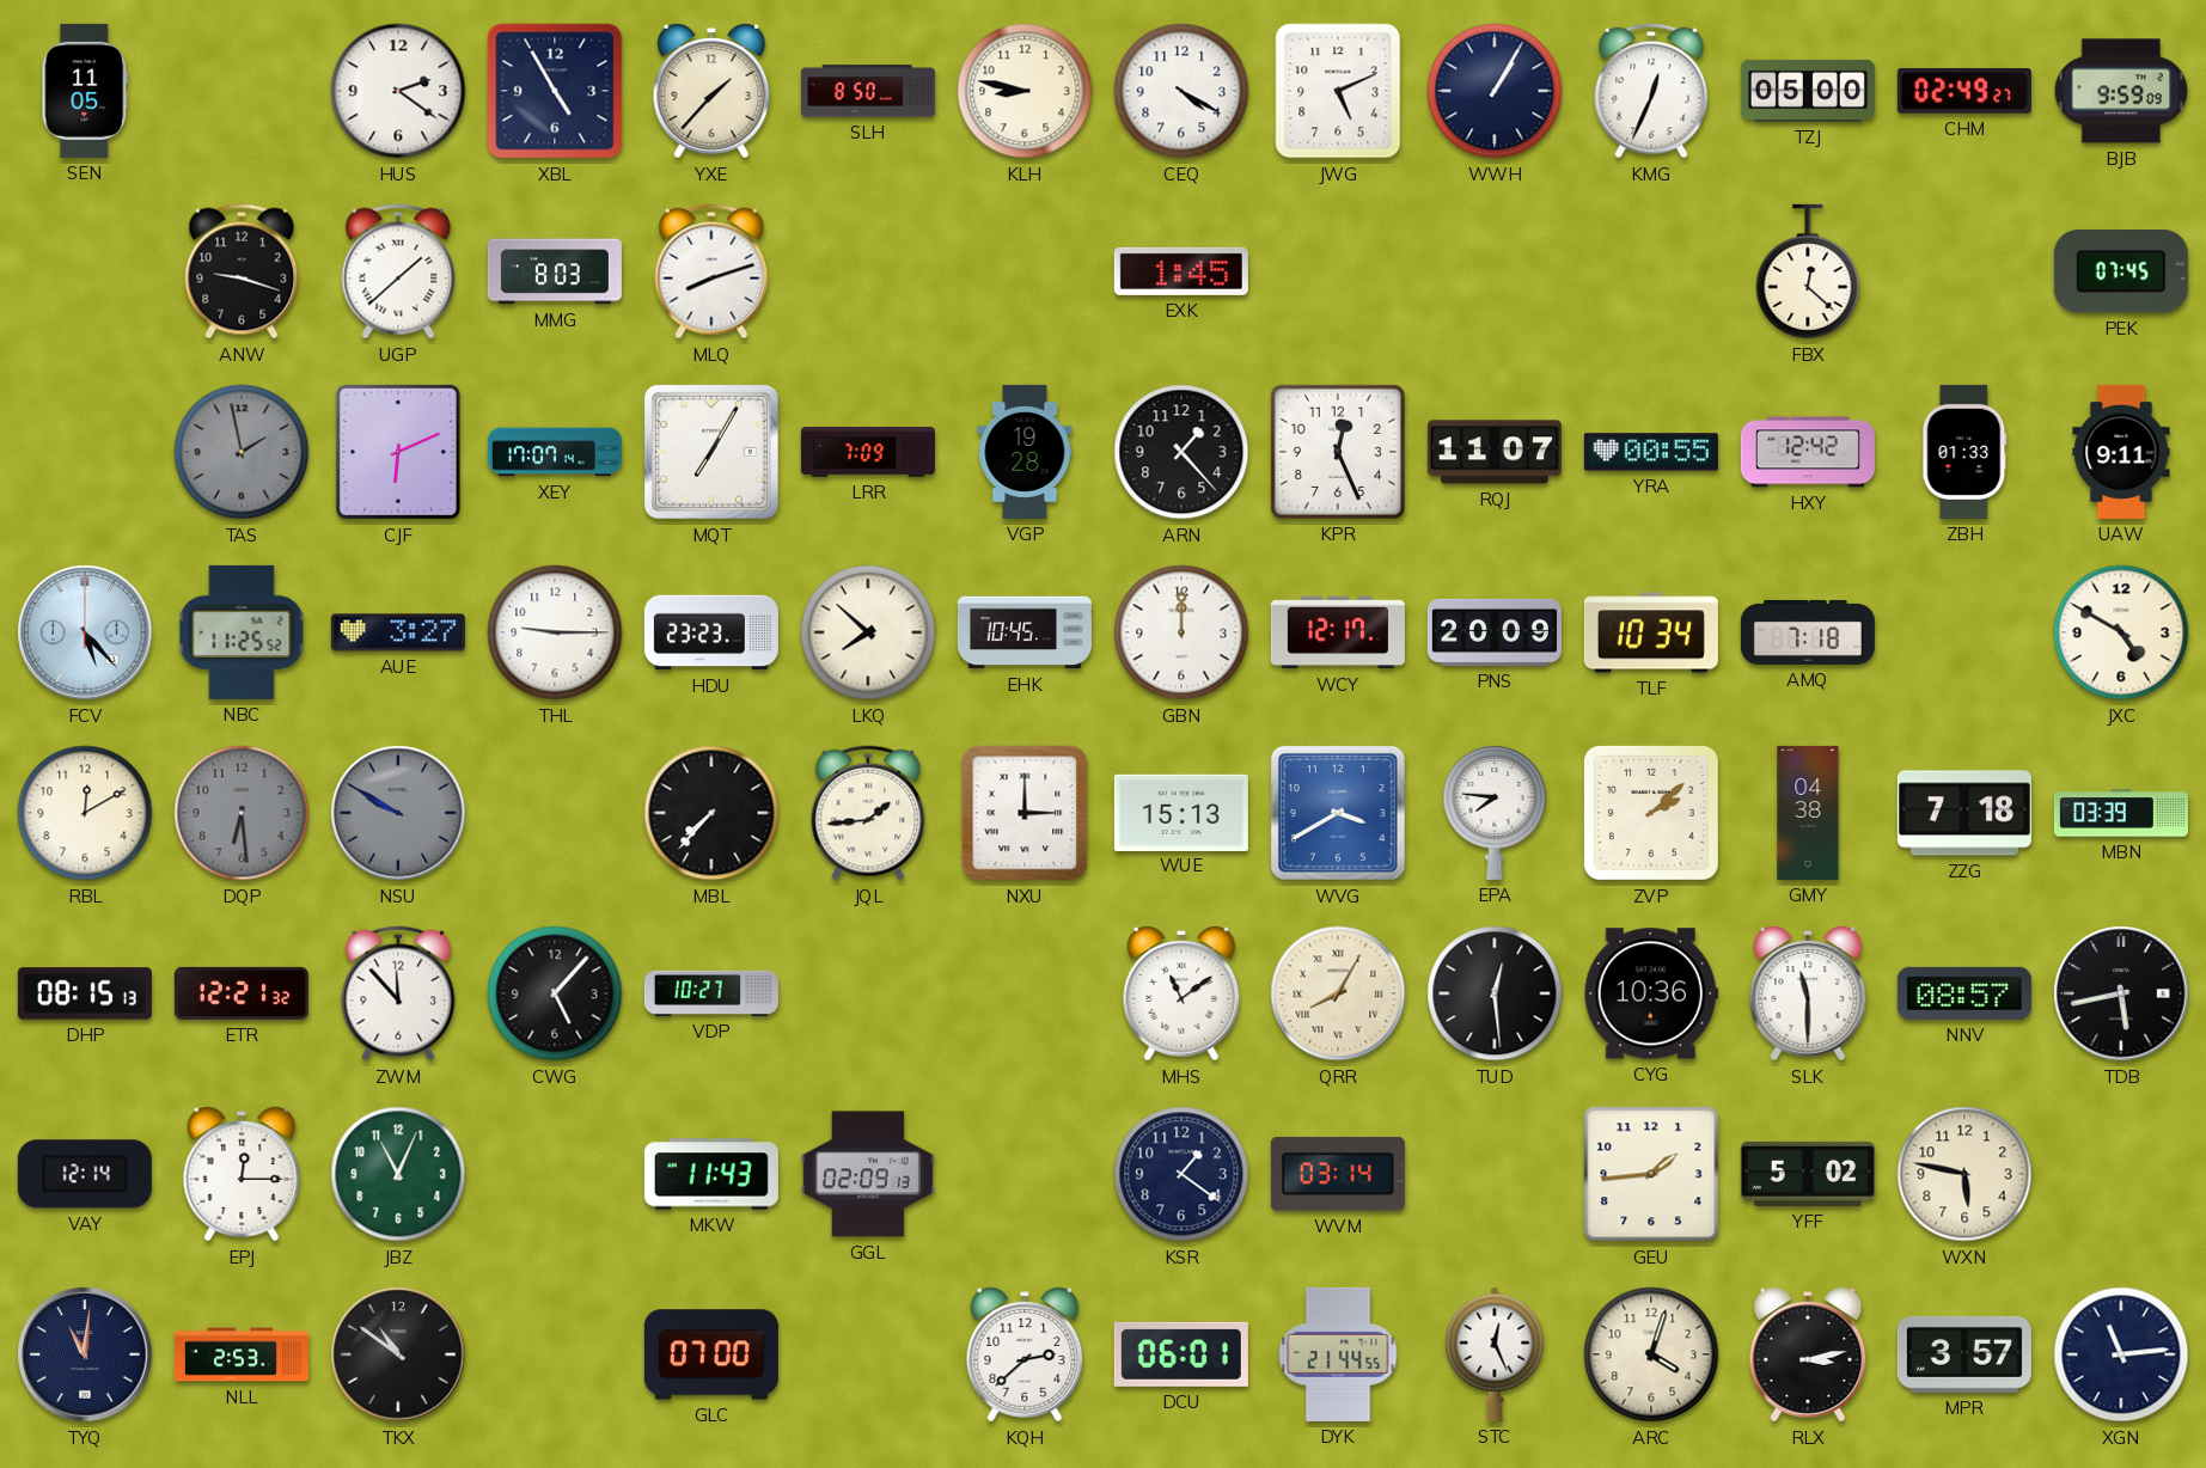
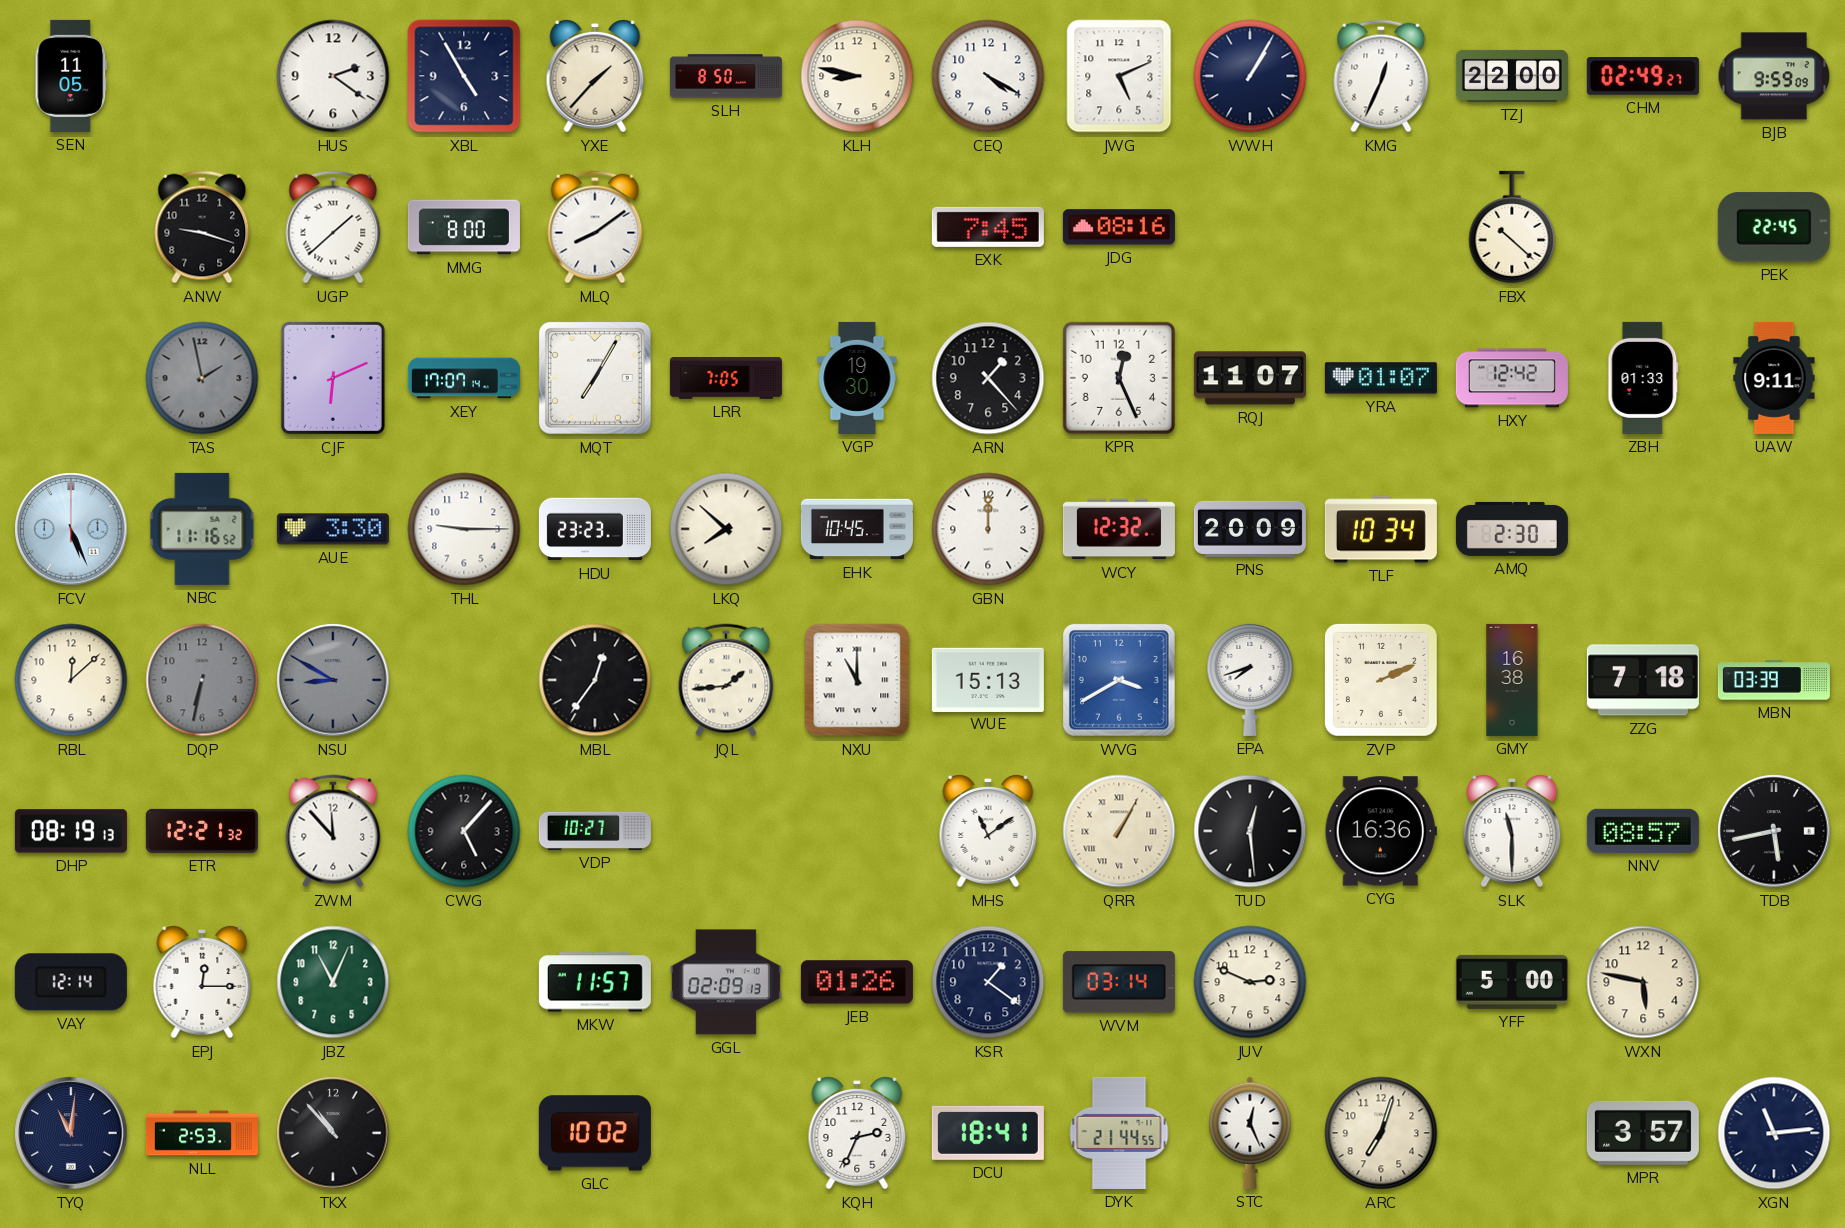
TZJ: 05:00 -> 22:00 (1512, 76)
MMG: 8:03 -> 8:00 (464, 227)
MLQ: 8:12 -> 8:09 (595, 227)
EXK: 1:45 -> 7:45 (988, 227)
JDG: none -> 08:16 (1119, 227)
FBX: 12:22 -> 10:22 (1512, 227)
PEK: 07:45 -> 22:45 (1774, 227)
LRR: 7:09 -> 7:05 (726, 379)
VGP: 19:28 -> 19:30 (857, 378)
YRA: 00:55 -> 01:07 (1381, 378)
FCV: 5:23 -> 5:26 (71, 529)
NBC: 11:25 -> 11:16 (202, 529)
AUE: 3:27 -> 3:30 (333, 529)
WCY: 12:17 -> 12:32 (1119, 529)
AMQ: 7:18 -> 2:30 (1512, 529)
JXC: 4:50 -> none (2121, 632)
RBL: 12:10 -> 12:08 (71, 680)
DQP: 6:29 -> 6:32 (202, 680)
NSU: 9:50 -> 8:50 (333, 680)
MBL: 7:37 -> 12:36 (595, 680)
NXU: 3:00 -> 11:00 (857, 680)
EPA: 7:46 -> 7:42 (1250, 679)
ZVP: 2:08 -> 2:11 (1381, 680)
GMY: 04:38 -> 16:38 (1512, 680)
DHP: 08:15 -> 08:19 (71, 831)
QRR: 8:05 -> 1:05 (1119, 831)
CYG: 10:36 -> 16:36 (1381, 831)
MKW: 11:43 -> 11:57 (595, 982)
JEB: none -> 01:26 (857, 982)
JUV: none -> 2:49 (1250, 982)
GEU: 1:44 -> none (1651, 1174)
YFF: 5:02 -> 5:00 (1512, 982)
TKX: 10:51 -> 10:53 (333, 1133)
GLC: 07:00 -> 10:02 (595, 1133)
KQH: 2:38 -> 2:34 (857, 1133)
DCU: 06:01 -> 18:41 (988, 1133)
ARC: 4:03 -> 7:03 (1381, 1133)
RLX: 3:13 -> none (1808, 1354)
